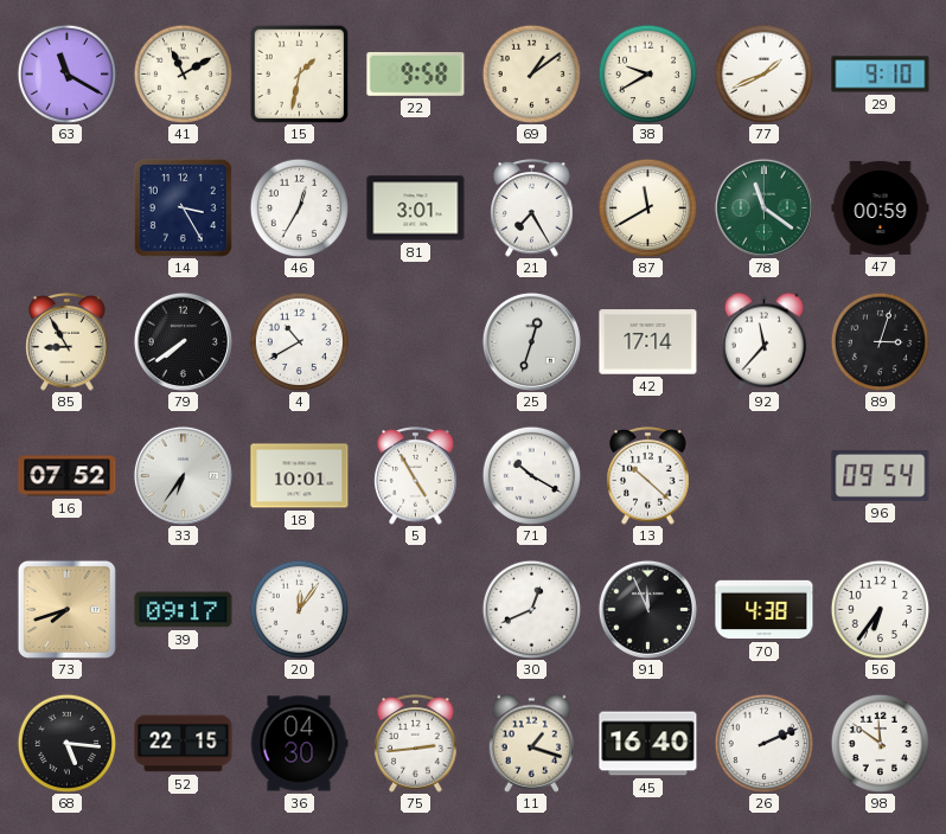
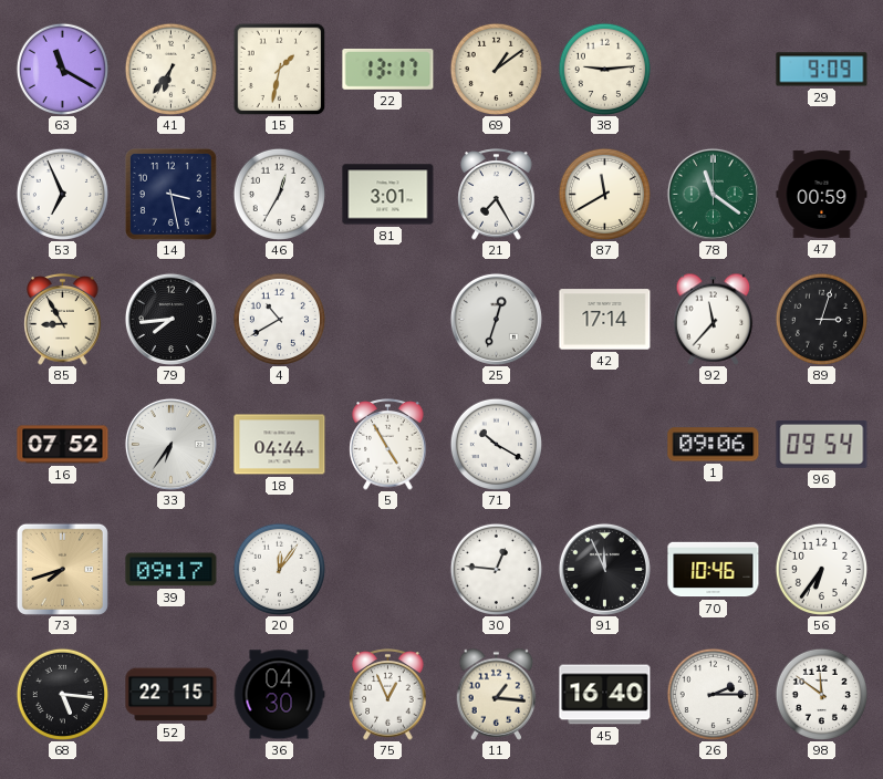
41: 11:10 -> 6:36 (170, 69)
22: 9:58 -> 13:17 (388, 69)
38: 9:40 -> 9:14 (604, 69)
77: 1:41 -> none (763, 73)
29: 9:10 -> 9:09 (822, 70)
53: none -> 6:56 (62, 194)
14: 3:25 -> 3:28 (170, 194)
79: 7:39 -> 7:44 (170, 319)
18: 10:01 -> 04:44 (280, 445)
13: 10:22 -> none (648, 476)
1: none -> 09:06 (714, 445)
30: 12:41 -> 12:46 (496, 569)
70: 4:38 -> 10:46 (714, 570)
75: 2:44 -> 12:56 (388, 695)
11: 1:18 -> 1:16 (497, 694)
26: 2:11 -> 2:15 (713, 694)
